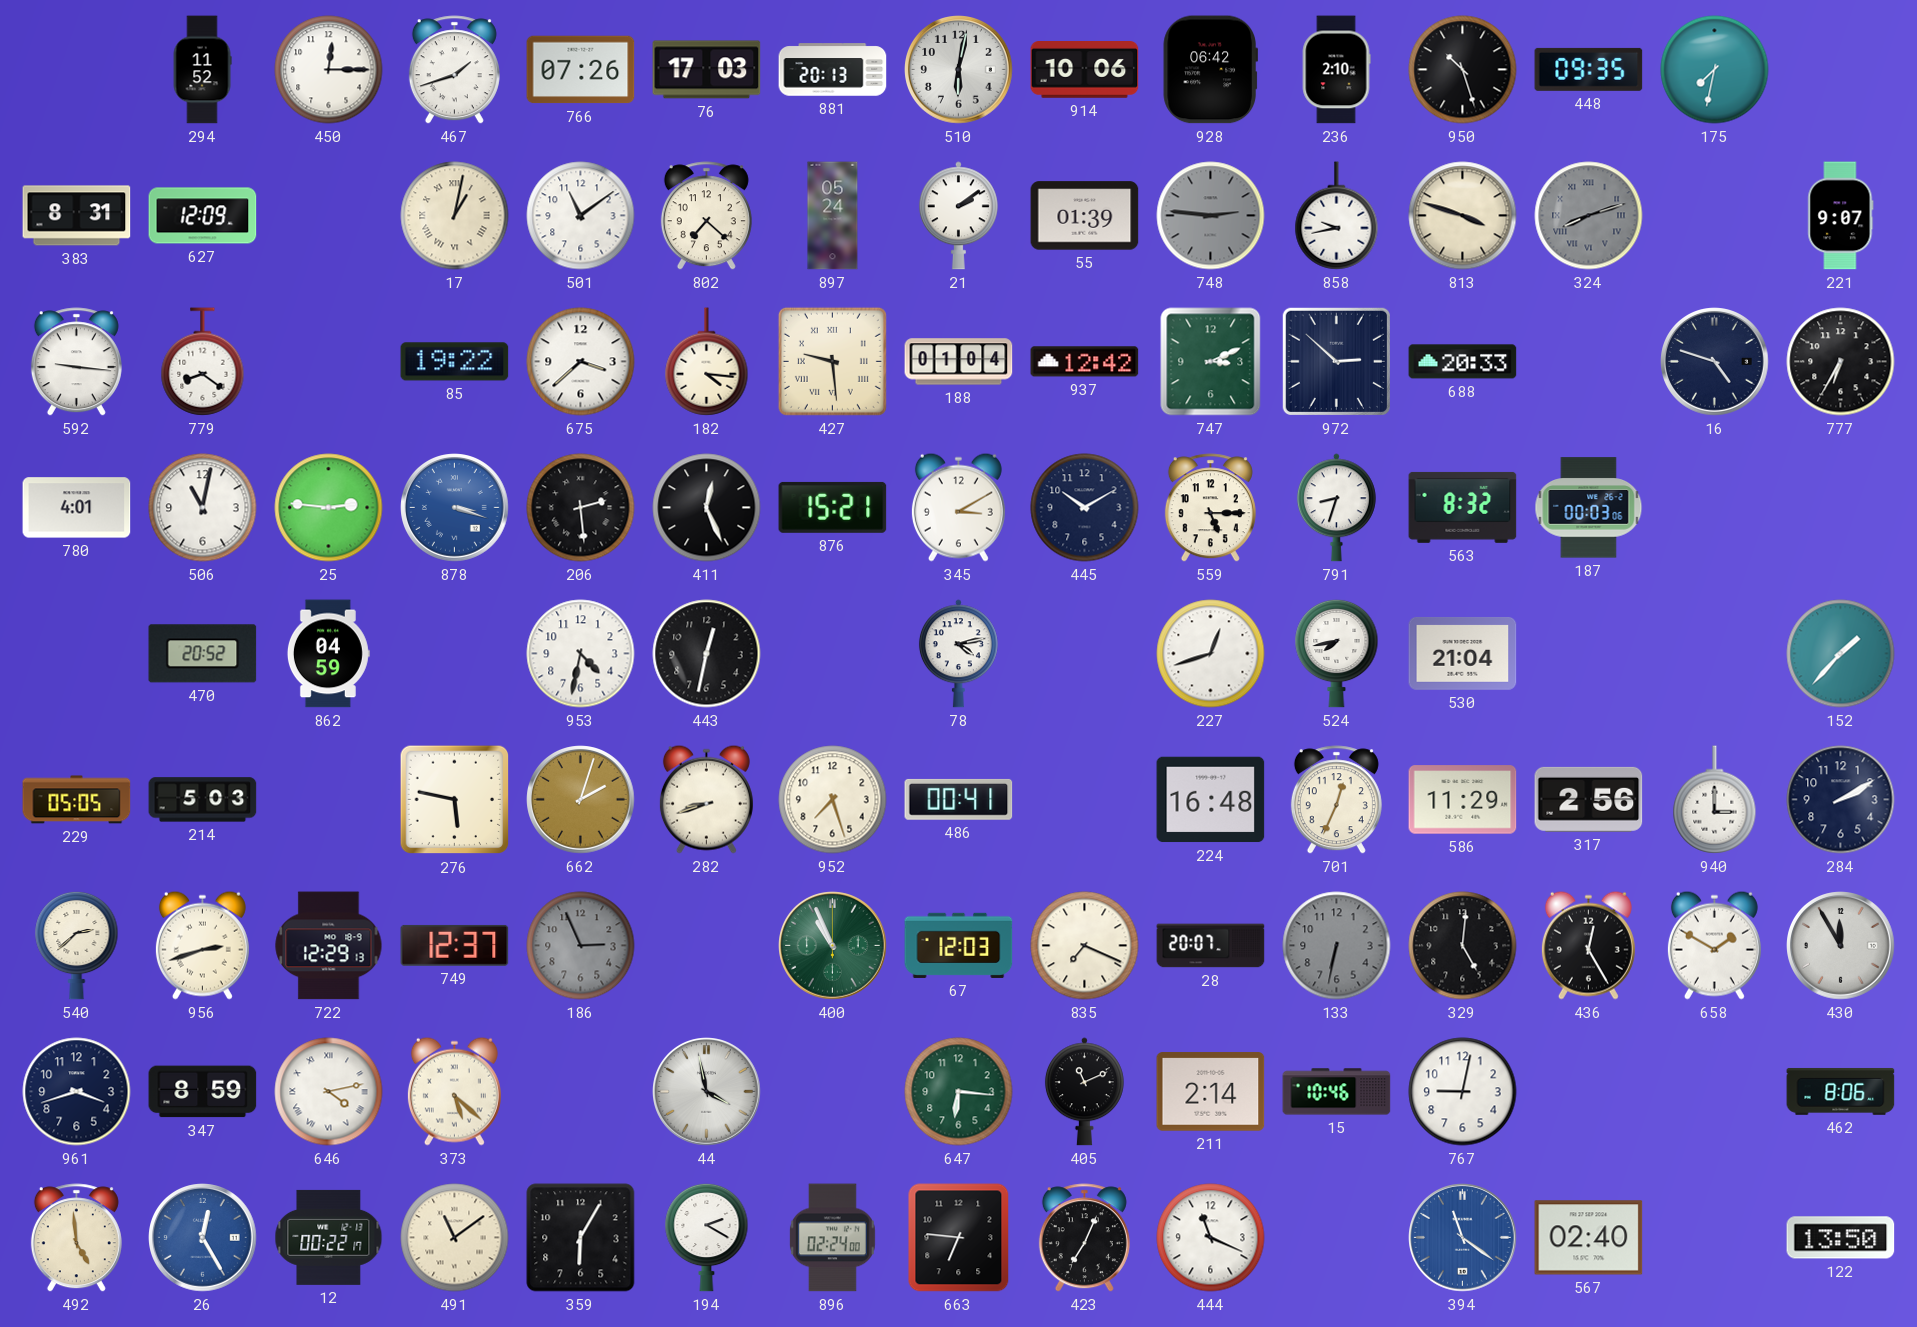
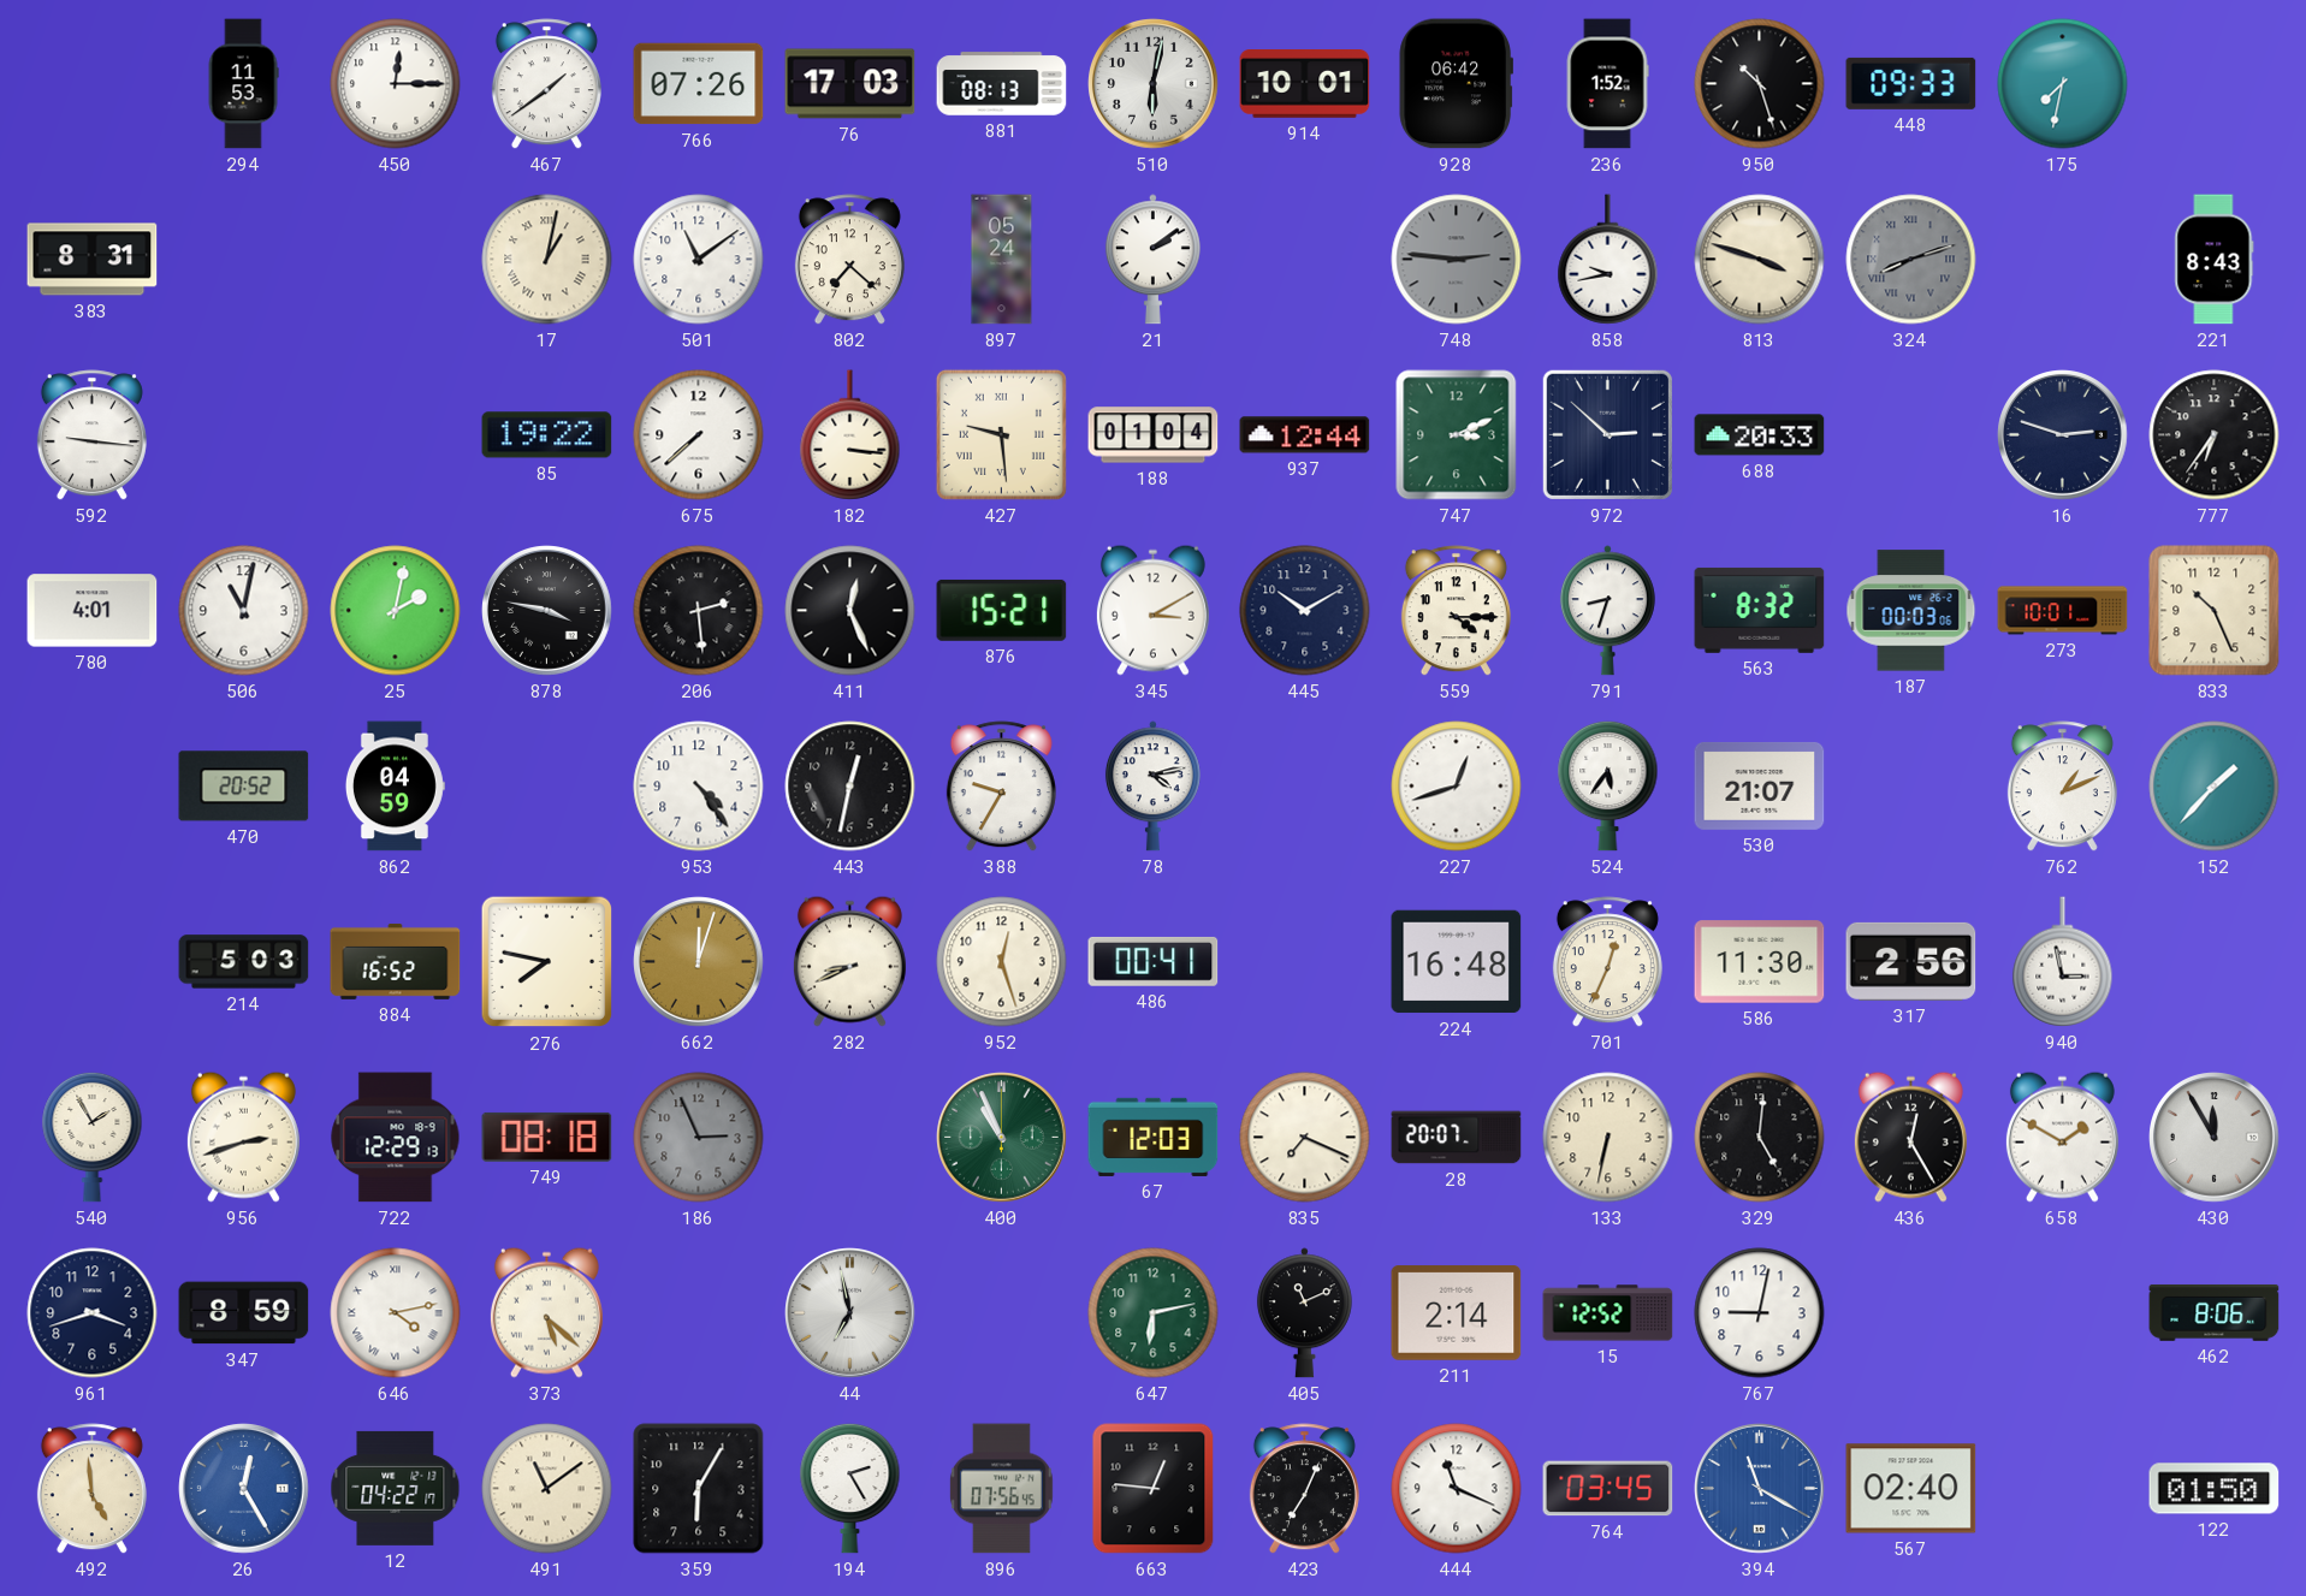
294: 11:52 -> 11:53 (243, 84)
467: 1:42 -> 1:39 (546, 84)
881: 20:13 -> 08:13 (1002, 84)
914: 10:06 -> 10:01 (1305, 84)
236: 2:10 -> 1:52 (1607, 84)
448: 09:35 -> 09:33 (1911, 83)
627: 12:09 -> none (203, 216)
55: 01:39 -> none (1085, 216)
221: 9:07 -> 8:43 (2215, 260)
779: 8:21 -> none (203, 362)
675: 3:38 -> 7:38 (699, 435)
182: 4:16 -> 3:16 (850, 435)
937: 12:42 -> 12:44 (1305, 435)
16: 4:48 -> 2:48 (2063, 435)
777: 6:35 -> 6:36 (2215, 435)
25: 2:46 -> 2:02 (396, 611)
878: 3:18 -> 3:47 (547, 611)
878 dial: blue -> black (547, 611)
559: 5:15 -> 4:15 (1456, 611)
273: none -> 10:01 (2063, 611)
833: none -> 10:26 (2215, 611)
953: 4:32 -> 4:24 (699, 787)
388: none -> 9:35 (1001, 787)
524: 7:43 -> 5:36 (1608, 785)
530: 21:04 -> 21:07 (1760, 785)
762: none -> 1:11 (2062, 787)
229: 05:05 -> none (77, 800)
884: none -> 16:52 (396, 961)
276: 5:47 -> 7:47 (547, 962)
662: 2:03 -> 12:03 (699, 962)
282: 8:42 -> 8:41 (849, 961)
952: 7:27 -> 12:27 (1002, 962)
586: 11:29 -> 11:30 (1760, 962)
940: 3:00 -> 2:58 (2063, 962)
284: 2:10 -> none (1841, 800)
540: 2:38 -> 1:55 (93, 1137)
749: 12:37 -> 08:18 (547, 1137)
133 dial: grey -> cream (1608, 1138)
44: 3:58 -> 6:58 (850, 1313)
647: 6:16 -> 6:13 (1154, 1313)
15: 10:46 -> 12:52 (1608, 1313)
12: 00:22 -> 04:22 (396, 1488)
194: 2:20 -> 2:25 (850, 1488)
896: 02:24 -> 07:56 (1001, 1489)
663: 6:46 -> 12:46 (1154, 1489)
764: none -> 03:45 (1608, 1489)
394: 11:21 -> 11:20 (1760, 1489)
122: 13:50 -> 01:50 (2215, 1489)
